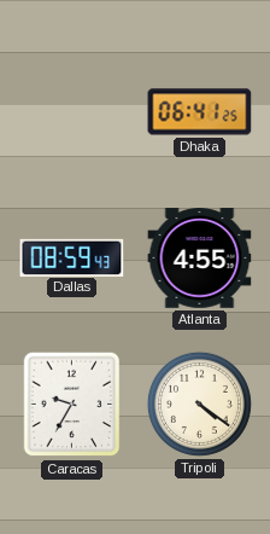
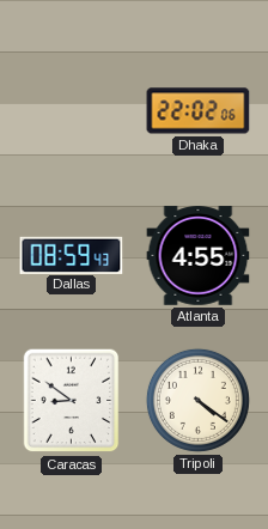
Dhaka: 06:41 -> 22:02 (199, 111)
Caracas: 9:35 -> 8:51 (72, 401)
